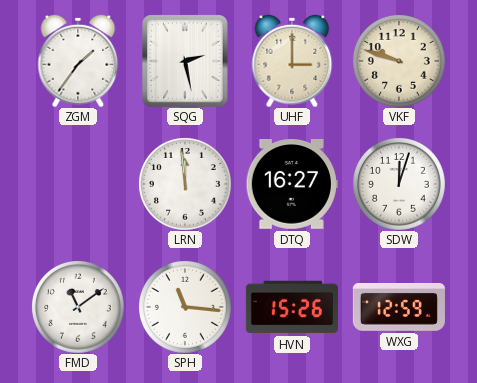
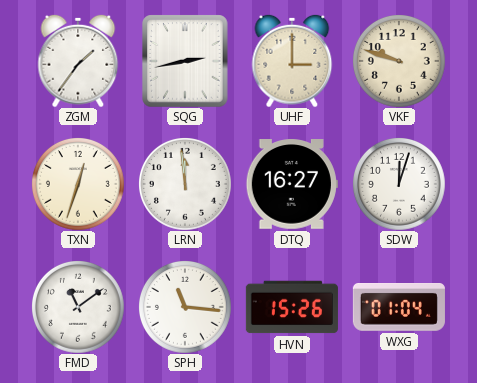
SQG: 2:28 -> 2:43 (185, 61)
TXN: none -> 12:33 (78, 184)
WXG: 12:59 -> 01:04 (399, 308)
